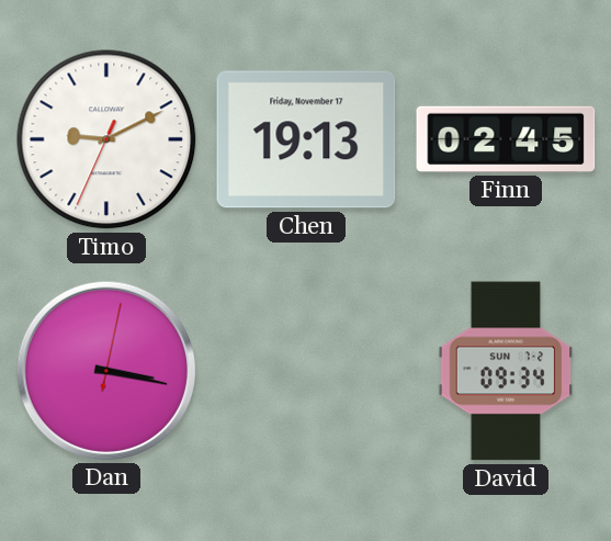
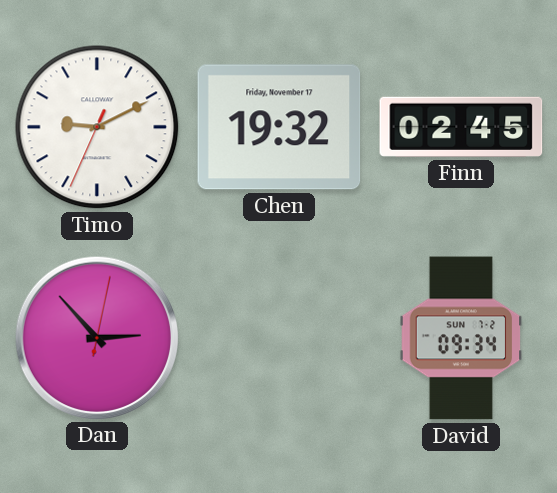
Chen: 19:13 -> 19:32 (279, 127)
Dan: 3:17 -> 2:53 (96, 337)
